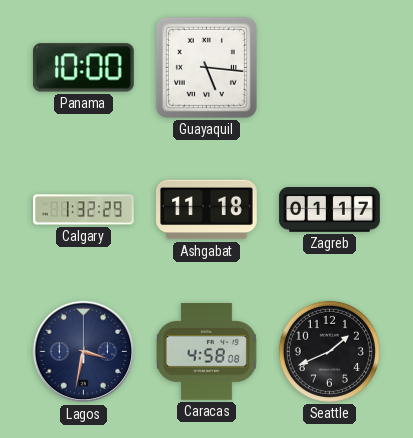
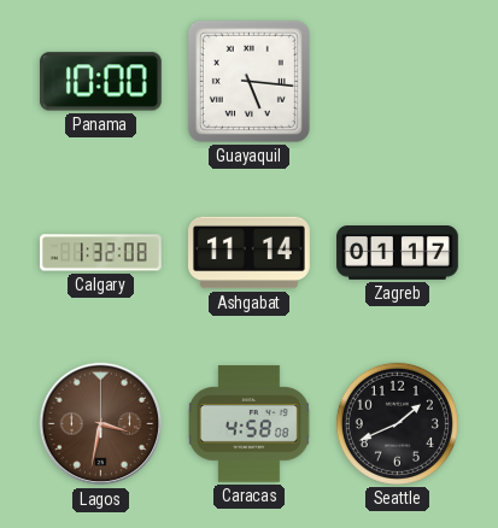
Calgary: 1:32:29 -> 1:32:08 (101, 253)
Ashgabat: 11:18 -> 11:14 (250, 253)
Lagos dial: navy -> brown (101, 424)
